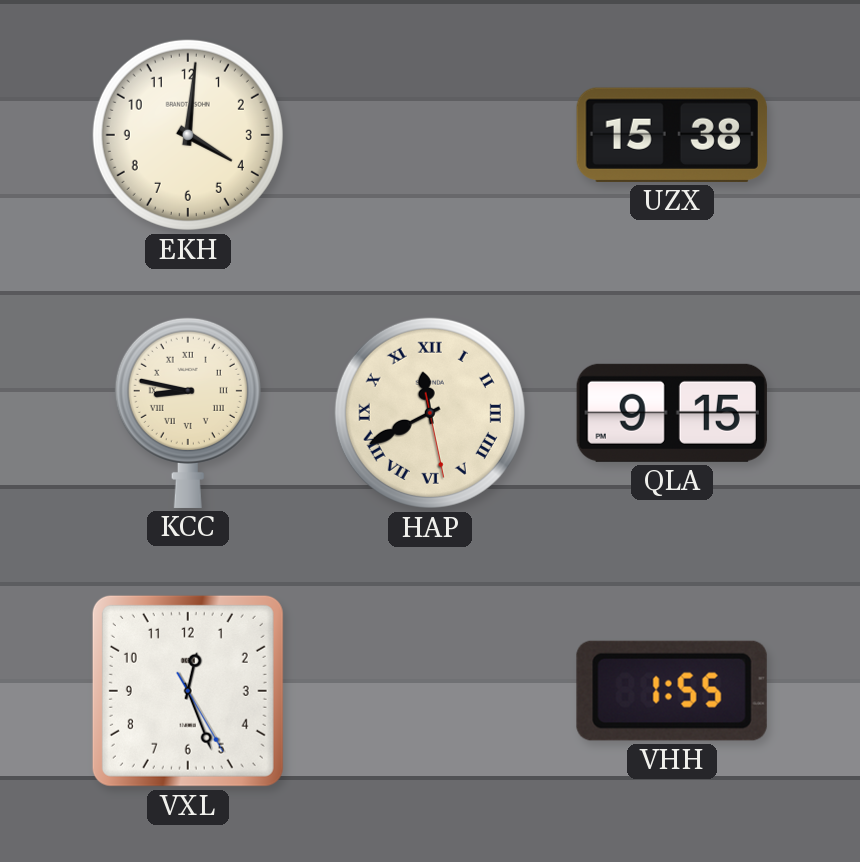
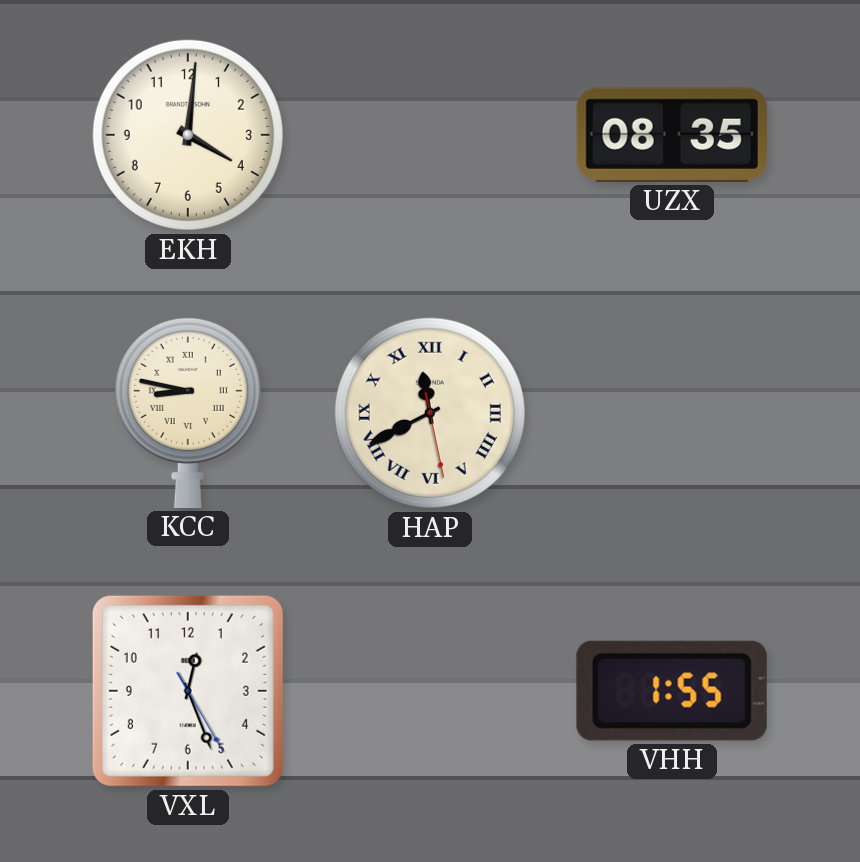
UZX: 15:38 -> 08:35 (672, 135)
QLA: 9:15 -> none (672, 413)
